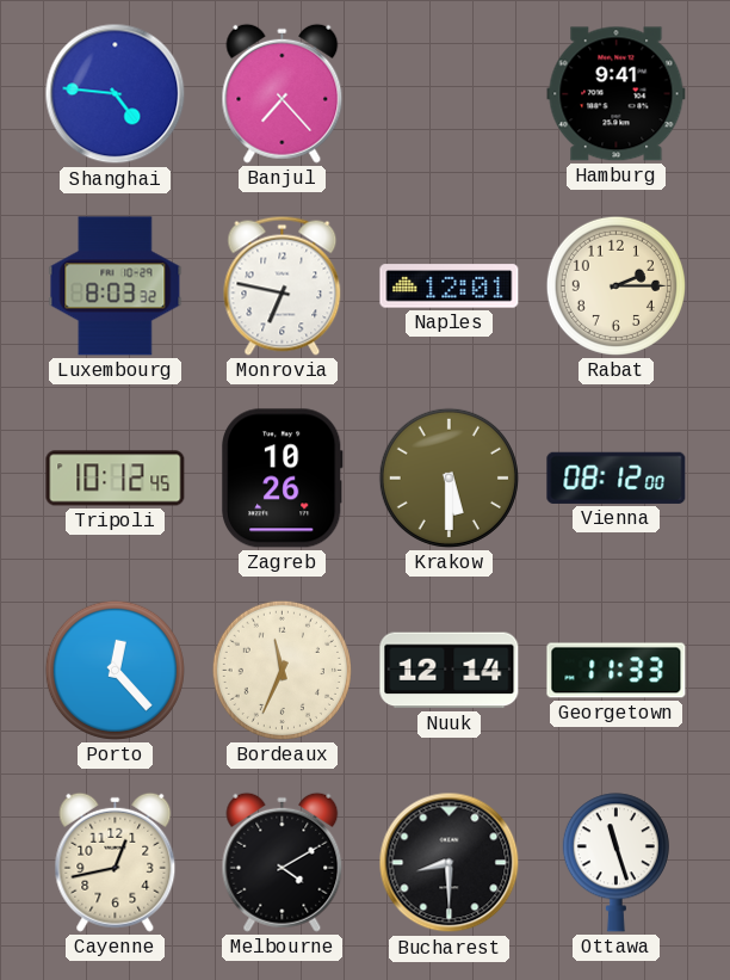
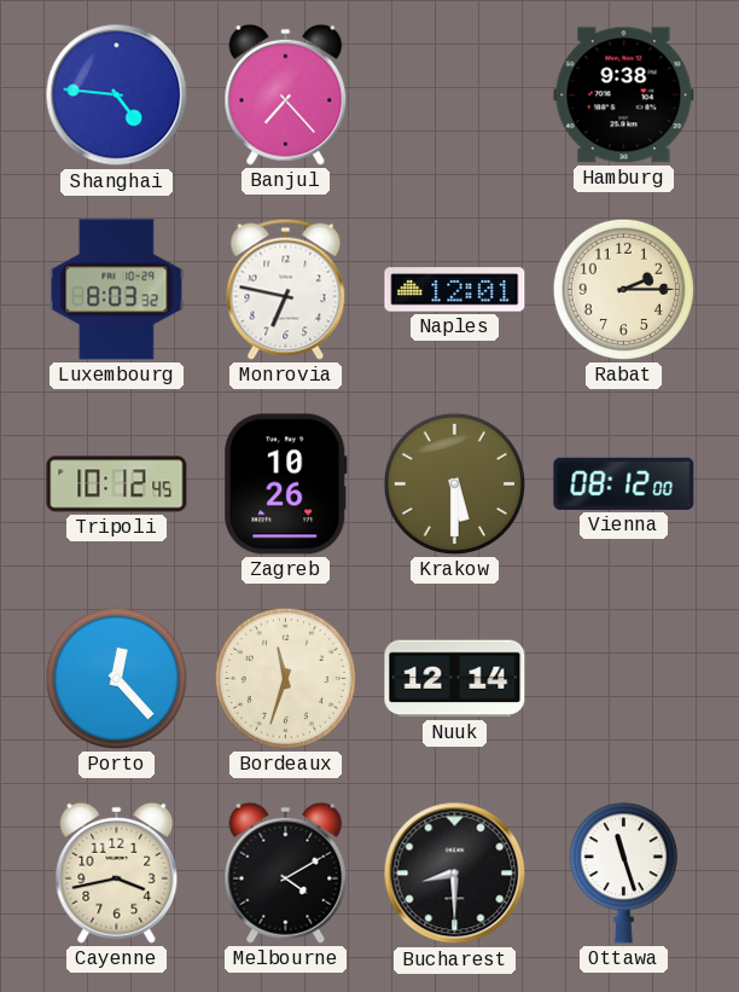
Hamburg: 9:41 -> 9:38 (624, 95)
Bordeaux: 11:34 -> 11:33 (285, 678)
Georgetown: 11:33 -> none (617, 671)
Cayenne: 12:43 -> 3:43 (117, 872)
